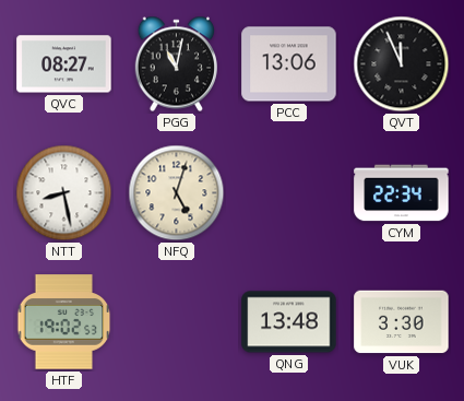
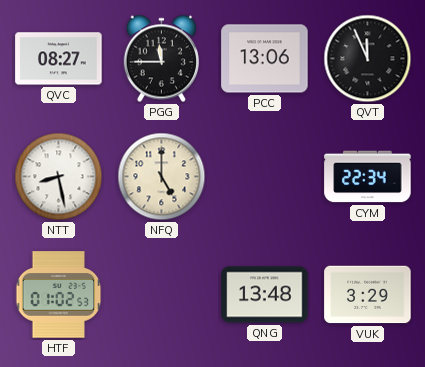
PGG: 11:02 -> 11:45 (161, 59)
NFQ: 5:03 -> 5:00 (162, 177)
HTF: 19:02 -> 01:02 (59, 295)
VUK: 3:30 -> 3:29 (368, 295)
